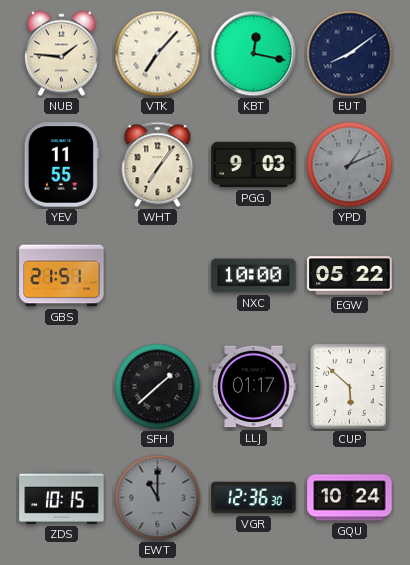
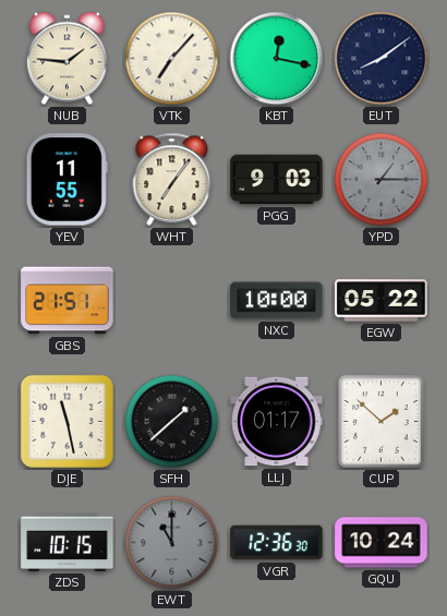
YPD: 1:11 -> 1:15 (382, 180)
DJE: none -> 11:28 (67, 421)
CUP: 5:52 -> 1:52 (382, 422)
